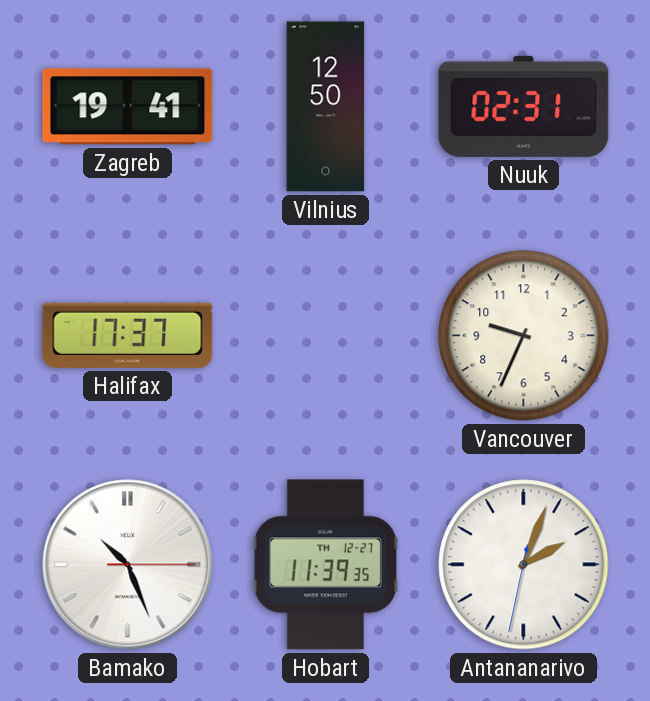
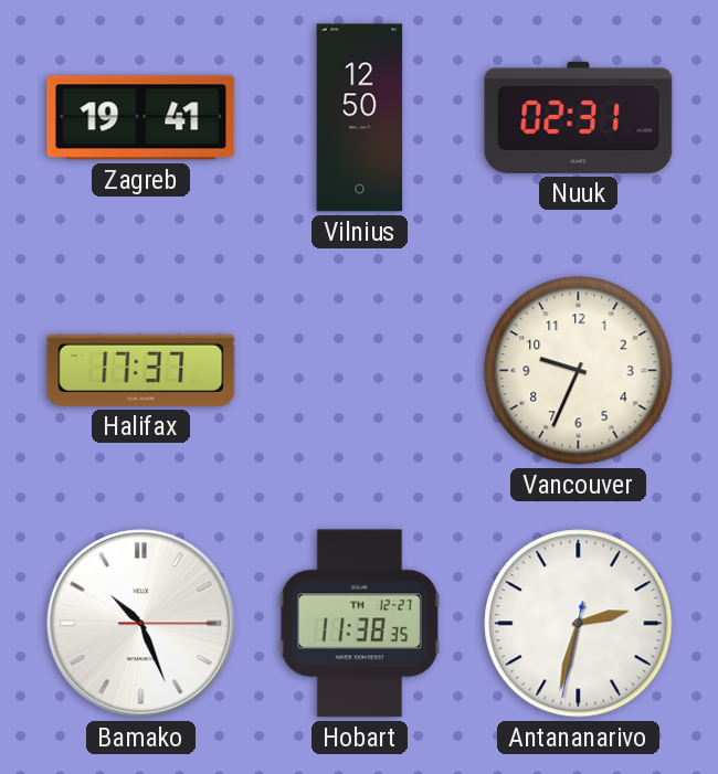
Hobart: 11:39 -> 11:38 (359, 624)
Antananarivo: 2:03 -> 2:32 (579, 624)
